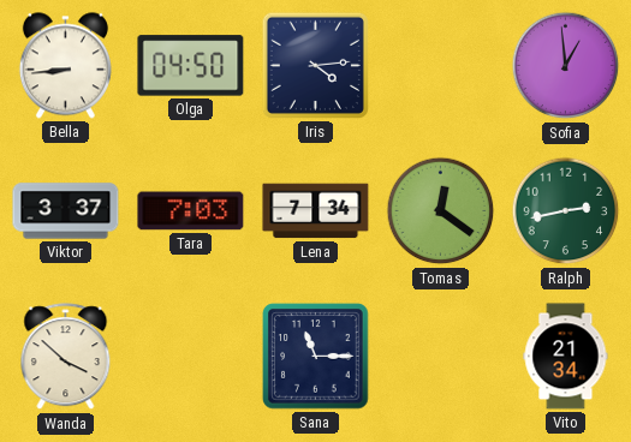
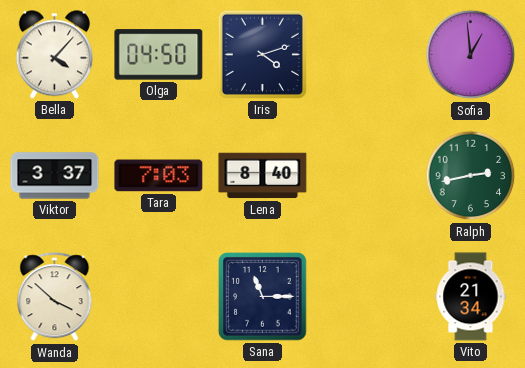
Bella: 8:44 -> 4:07 (54, 55)
Iris: 4:14 -> 4:12 (262, 54)
Lena: 7:34 -> 8:40 (263, 176)
Tomas: 12:21 -> none (441, 211)
